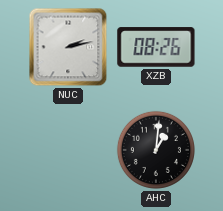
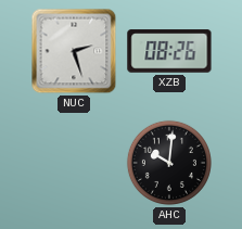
NUC: 2:13 -> 2:27 (74, 51)
AHC: 1:01 -> 10:01 (169, 163)
